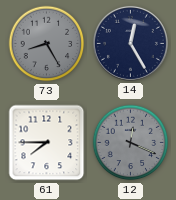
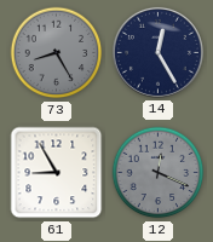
61: 7:45 -> 8:55 (57, 173)
